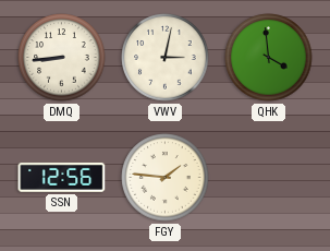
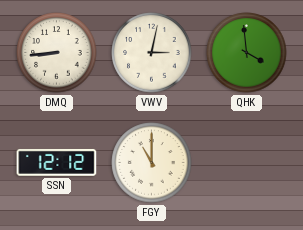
SSN: 12:56 -> 12:12 (57, 163)
FGY: 1:46 -> 11:00 (152, 163)
